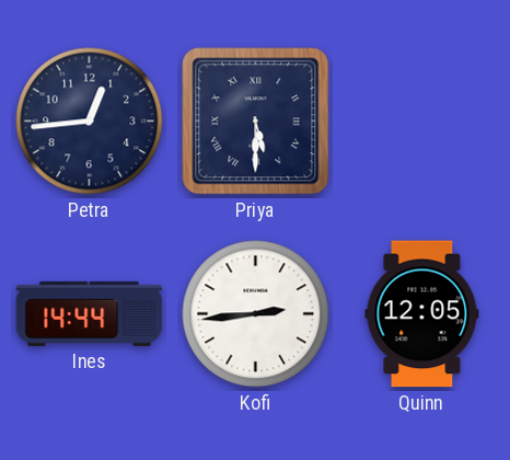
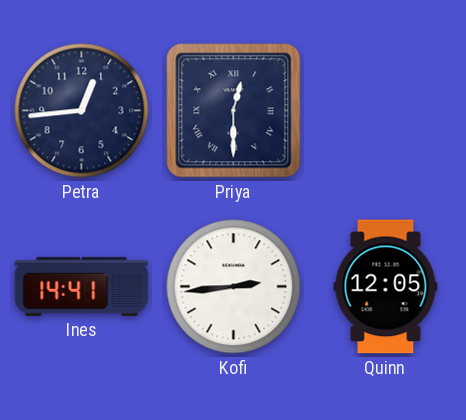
Priya: 5:30 -> 12:30 (234, 111)
Ines: 14:44 -> 14:41 (82, 286)
